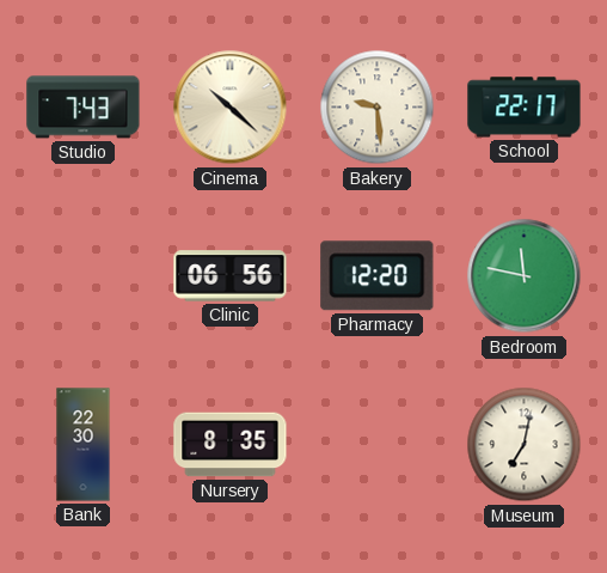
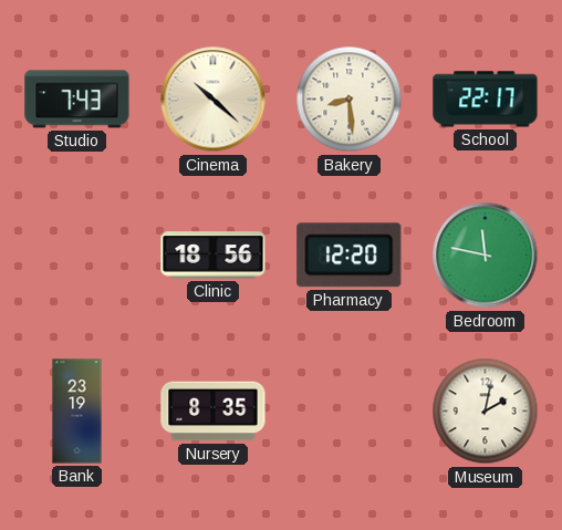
Bakery: 9:29 -> 8:29 (350, 100)
Clinic: 06:56 -> 18:56 (214, 256)
Bank: 22:30 -> 23:19 (77, 412)
Museum: 7:02 -> 2:02 (486, 412)
